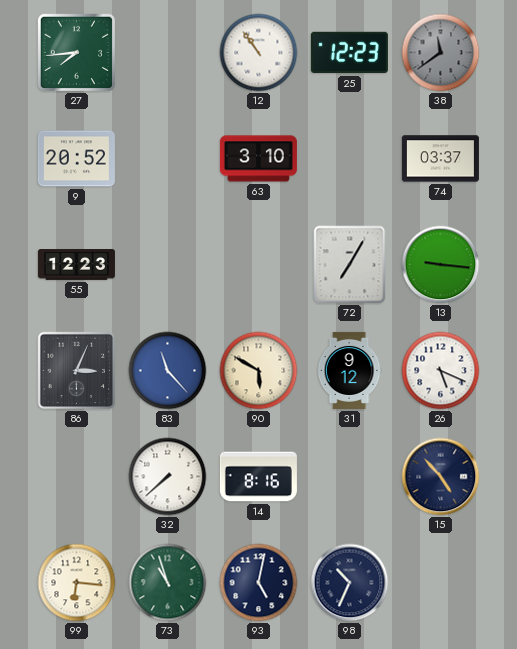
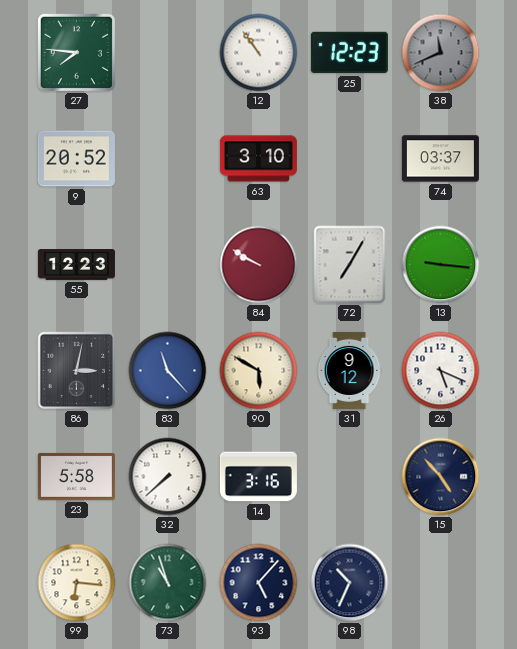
27: 7:44 -> 7:46 (76, 52)
38: 11:39 -> 11:41 (441, 53)
84: none -> 9:50 (259, 265)
86: 3:04 -> 3:02 (77, 371)
23: none -> 5:58 (76, 476)
14: 8:16 -> 3:16 (258, 477)
93: 5:02 -> 5:07 (259, 583)
